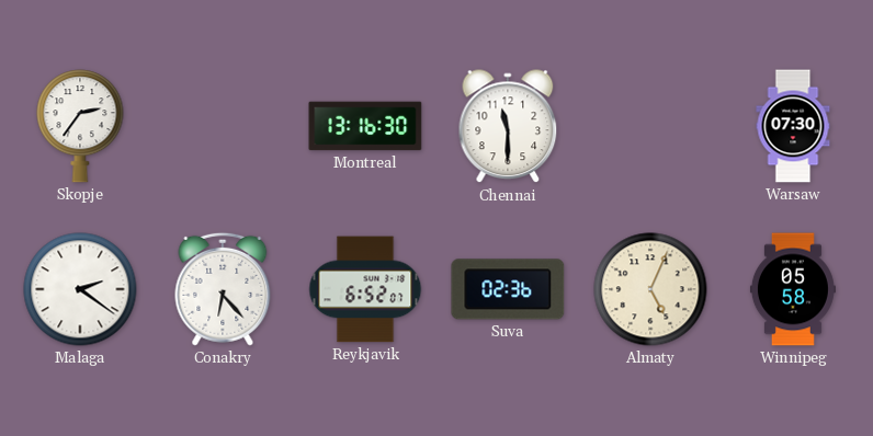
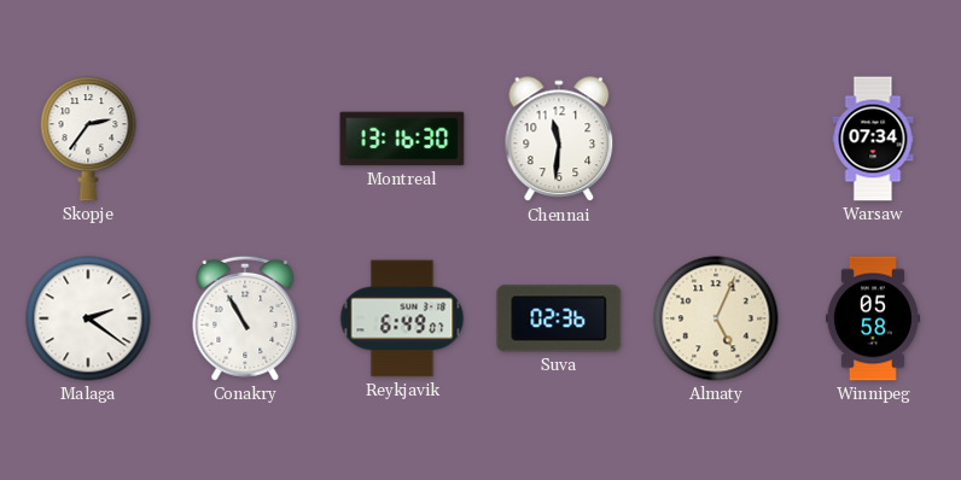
Chennai: 11:30 -> 11:31 (559, 140)
Warsaw: 07:30 -> 07:34 (873, 139)
Conakry: 6:23 -> 10:55 (245, 318)
Reykjavik: 6:52 -> 6:49 (402, 318)
